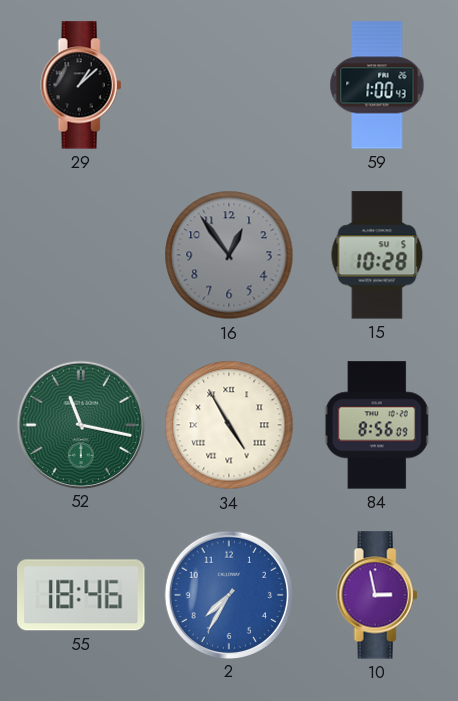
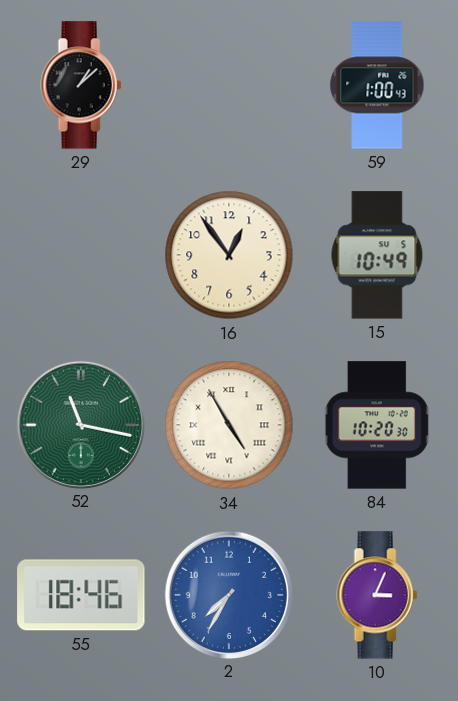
16 dial: grey -> cream (229, 255)
15: 10:28 -> 10:49 (377, 255)
84: 8:56 -> 10:20 (377, 425)
10: 2:58 -> 3:04 (377, 595)
